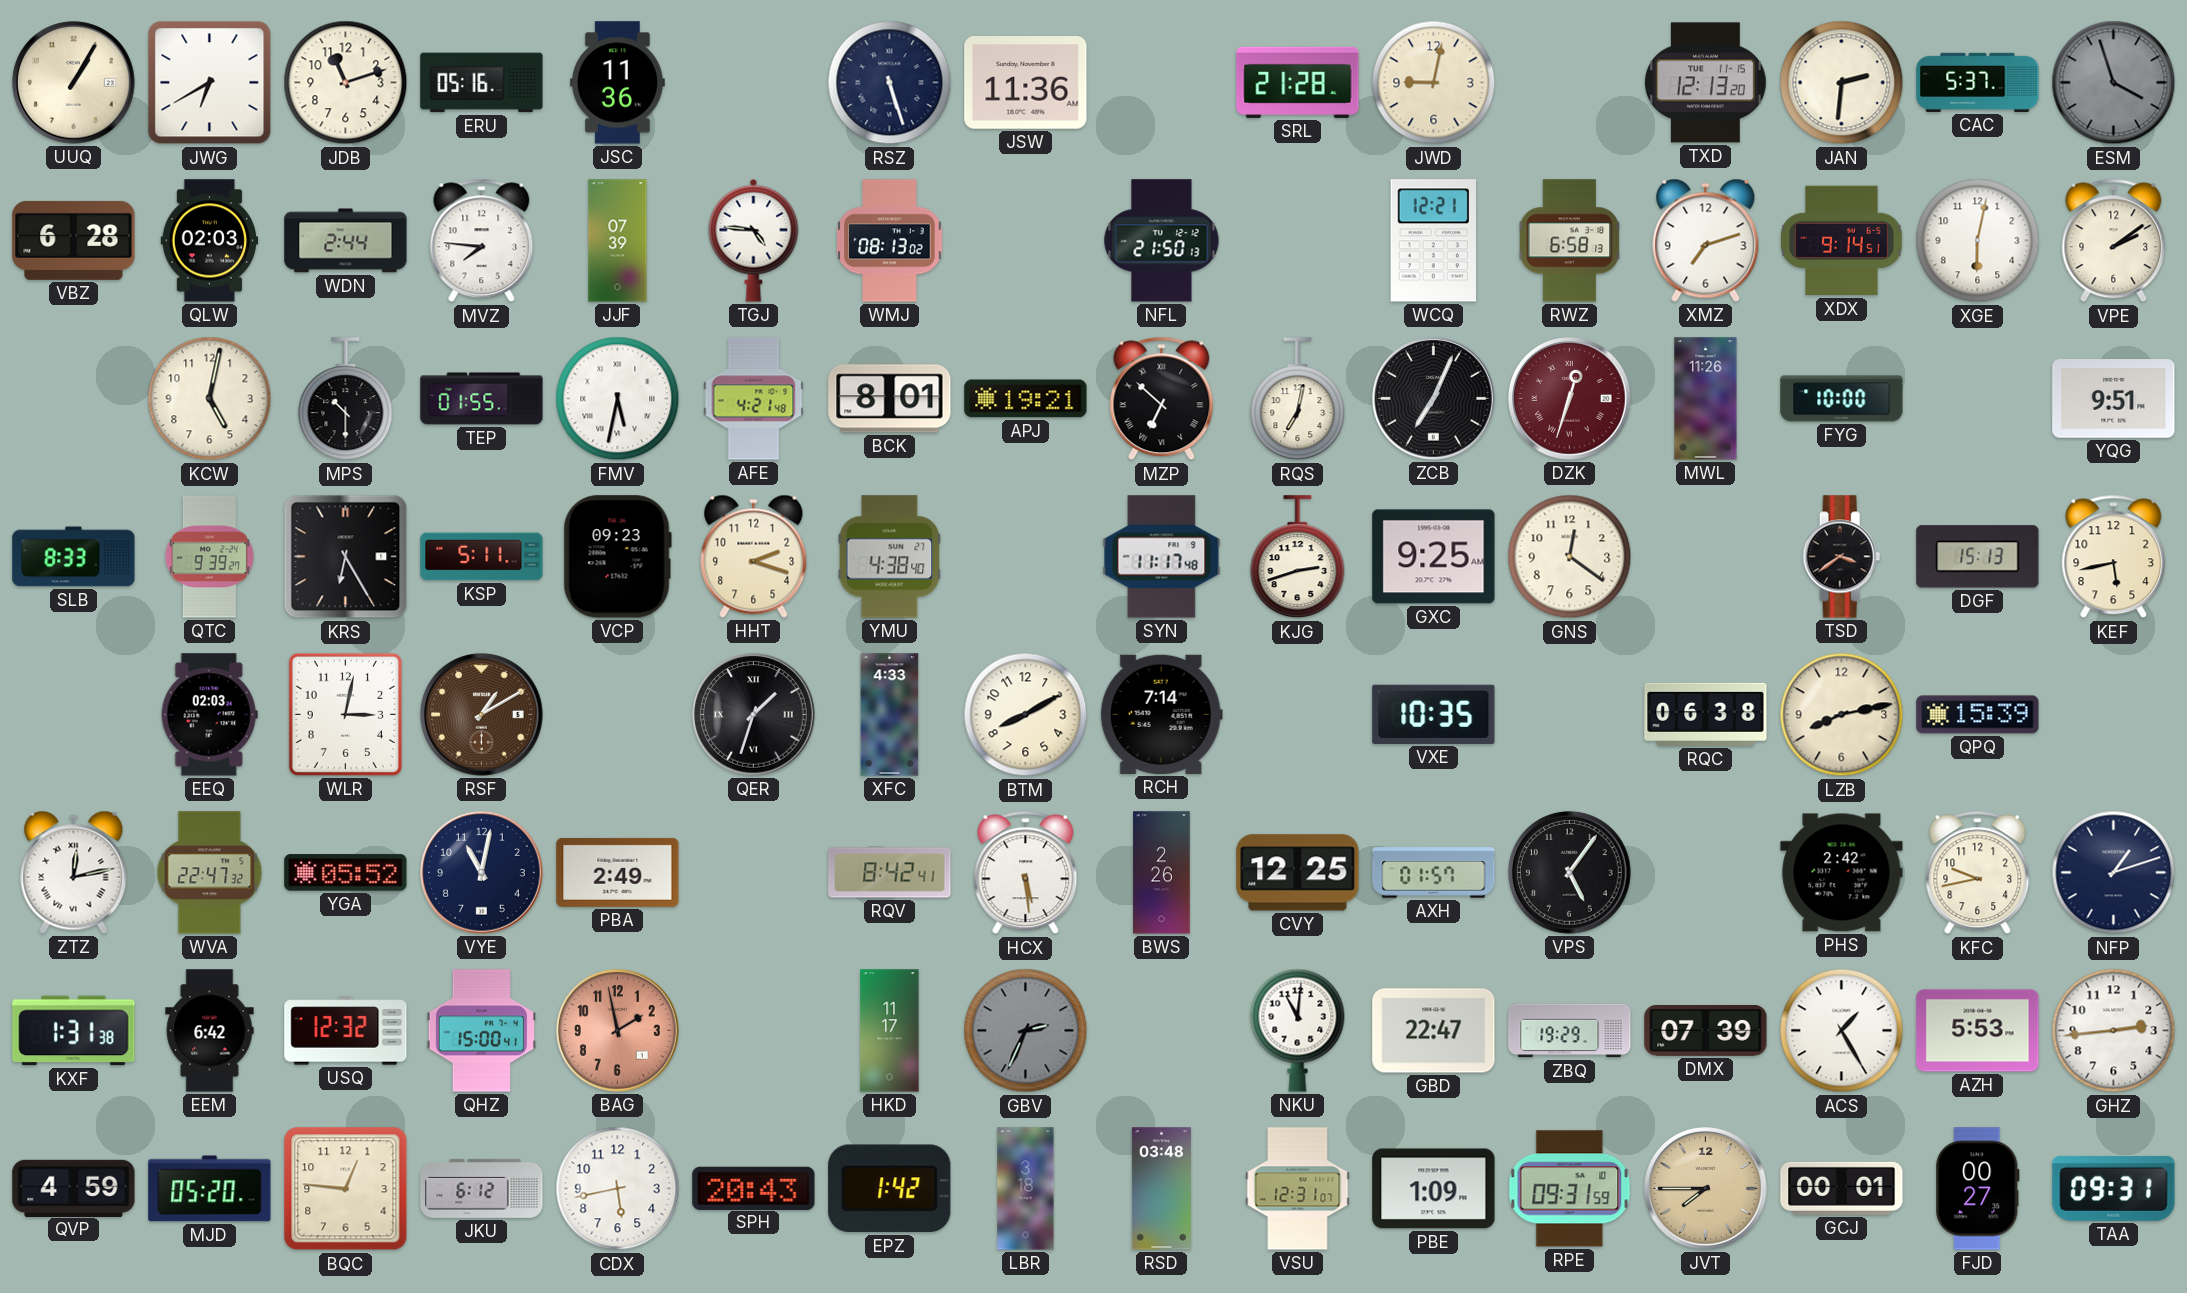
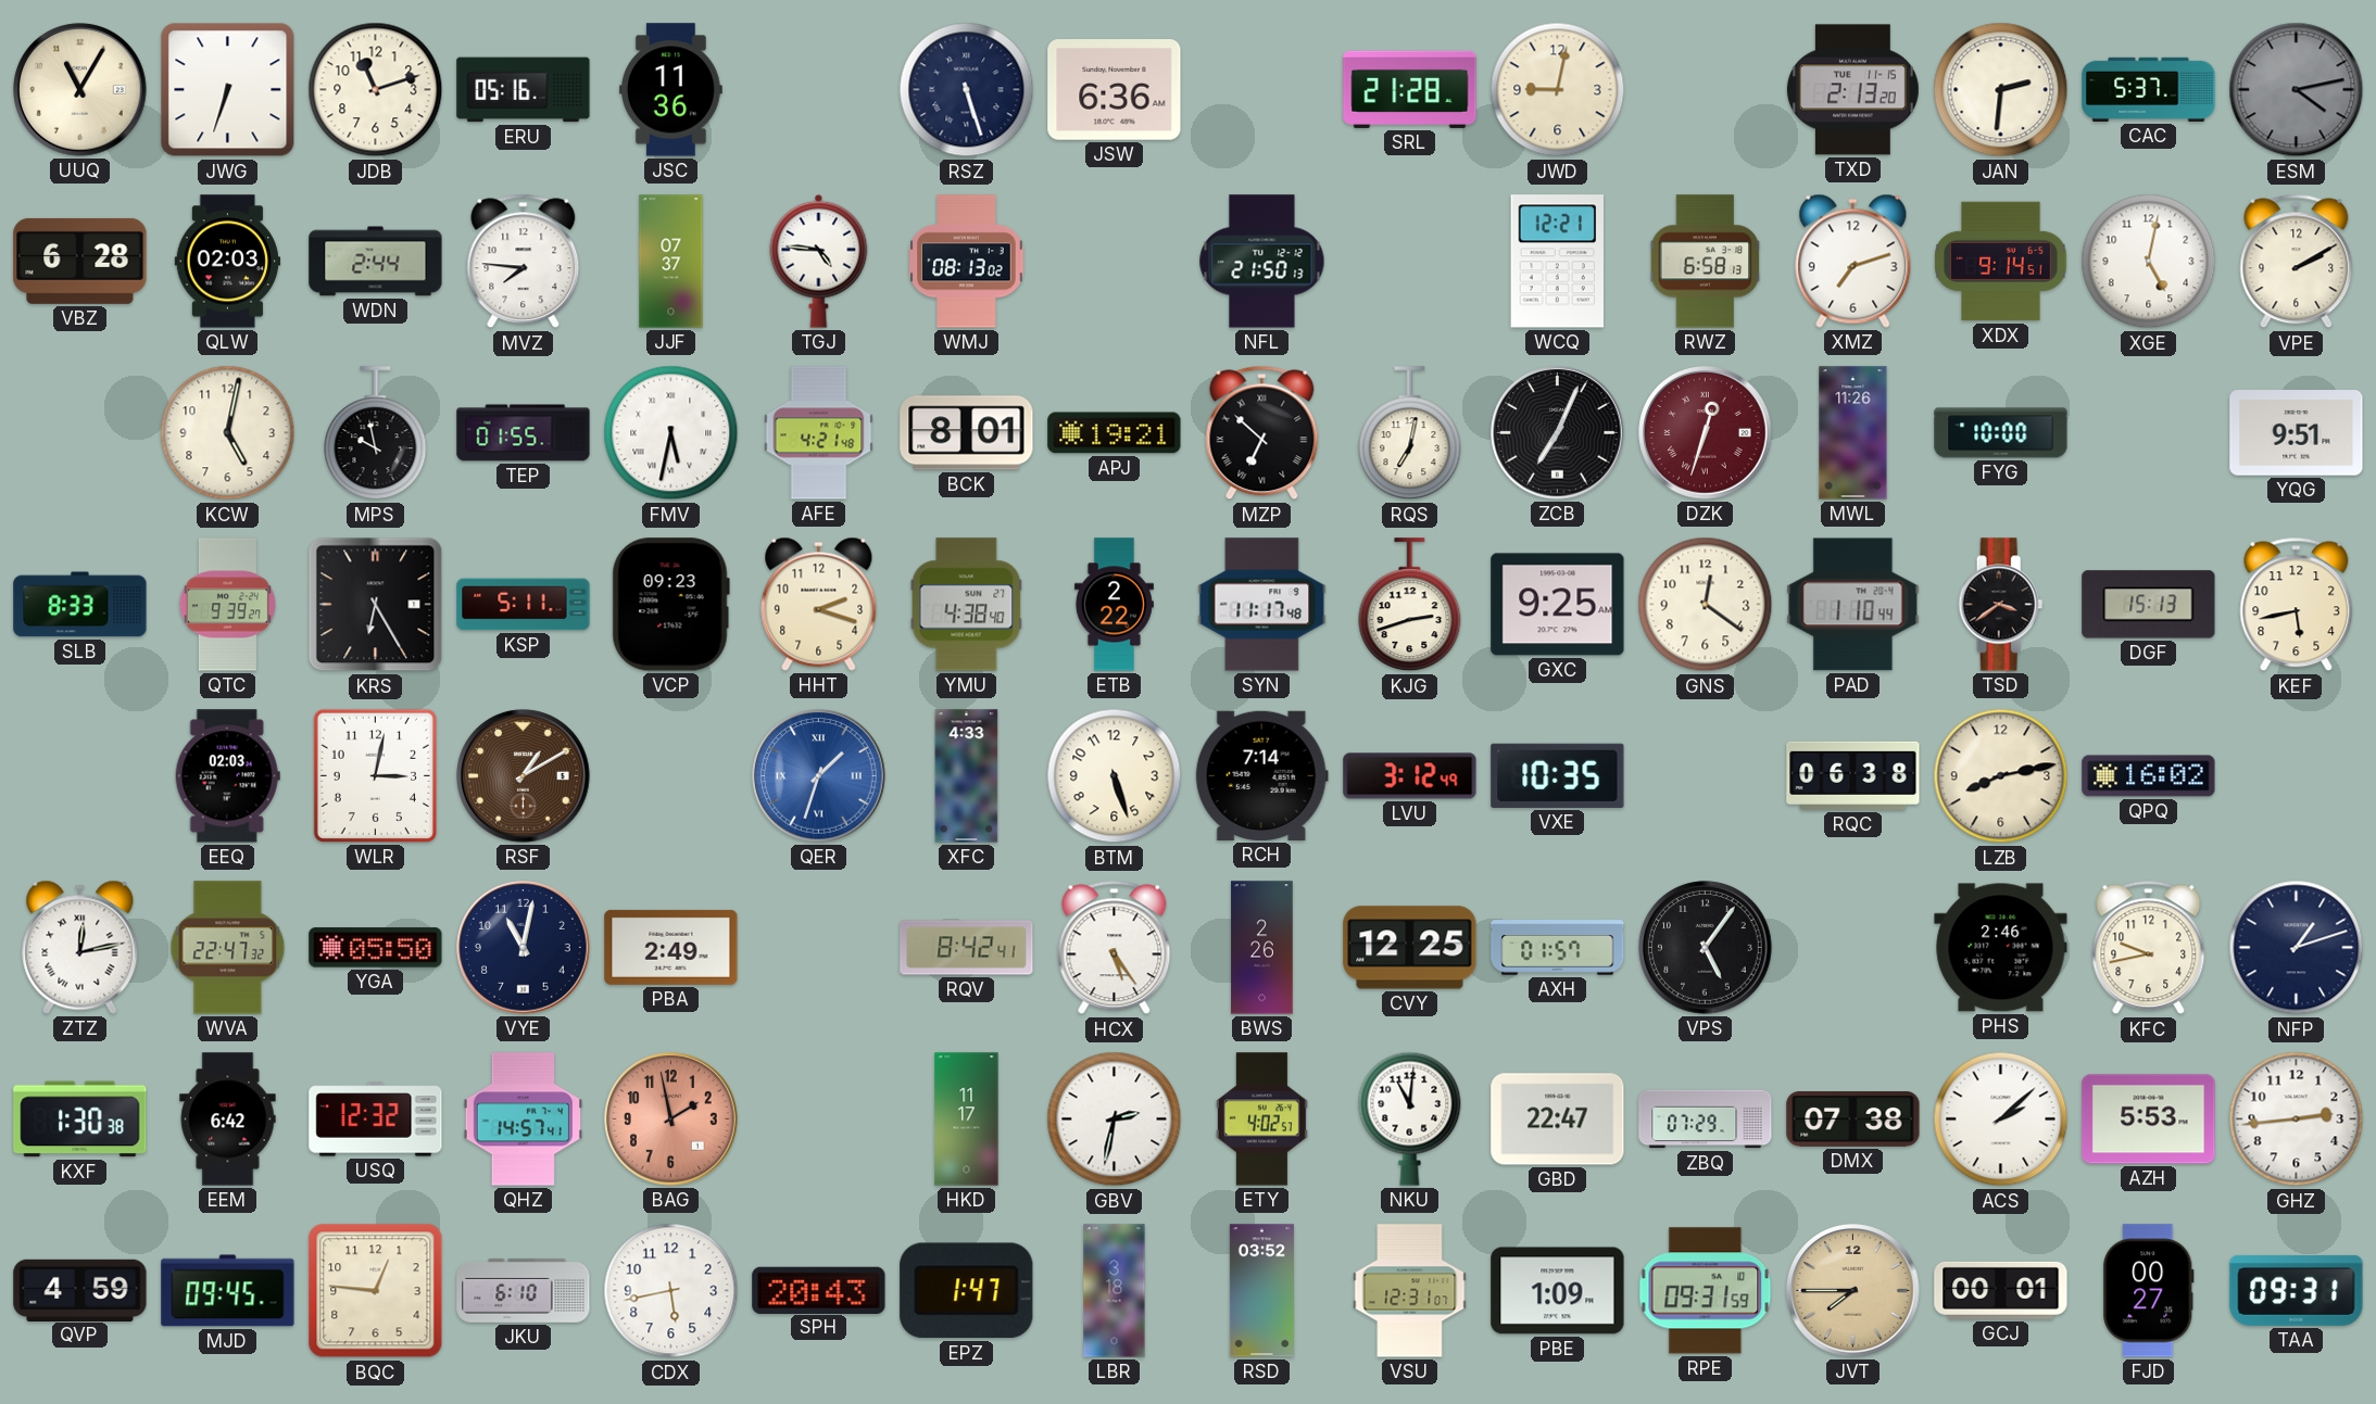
UUQ: 1:05 -> 11:05 (80, 90)
JWG: 6:40 -> 6:33 (228, 90)
JSW: 11:36 -> 6:36 (1115, 90)
TXD: 12:13 -> 2:13 (1852, 90)
ESM: 3:57 -> 4:13 (2297, 90)
JJF: 07:39 -> 07:37 (671, 262)
XGE: 6:02 -> 5:02 (2149, 262)
VPE: 2:09 -> 2:10 (2297, 262)
MPS: 10:30 -> 9:58 (376, 433)
ETB: none -> 2:22 (1114, 605)
PAD: none -> 1:10 (1853, 605)
QER dial: black -> blue (819, 776)
BTM: 8:10 -> 5:27 (1115, 776)
LVU: none -> 3:12 (1410, 776)
QPQ: 15:39 -> 16:02 (2149, 776)
YGA: 05:52 -> 05:50 (376, 948)
HCX: 5:29 -> 5:24 (1115, 948)
PHS: 2:42 -> 2:46 (2001, 948)
KXF: 1:31 -> 1:30 (80, 1120)
QHZ: 15:00 -> 14:57 (523, 1120)
GBV: 2:34 -> 2:32 (1115, 1120)
GBV dial: grey -> white (1115, 1120)
ETY: none -> 4:02 (1261, 1120)
ZBQ: 19:29 -> 07:29 (1706, 1120)
DMX: 07:39 -> 07:38 (1853, 1120)
ACS: 1:25 -> 2:08 (2001, 1120)
MJD: 05:20 -> 09:45 (228, 1291)
JKU: 6:12 -> 6:10 (524, 1290)
EPZ: 1:42 -> 1:47 (967, 1291)
RSD: 03:48 -> 03:52 (1261, 1291)
